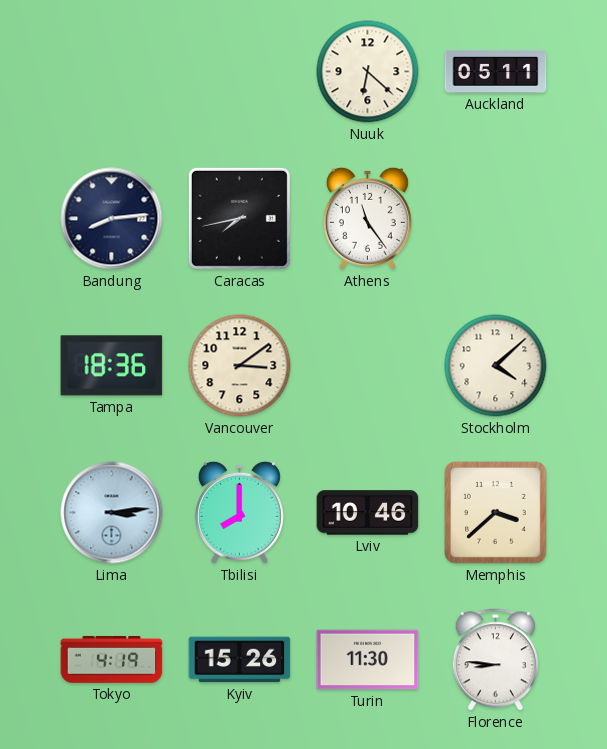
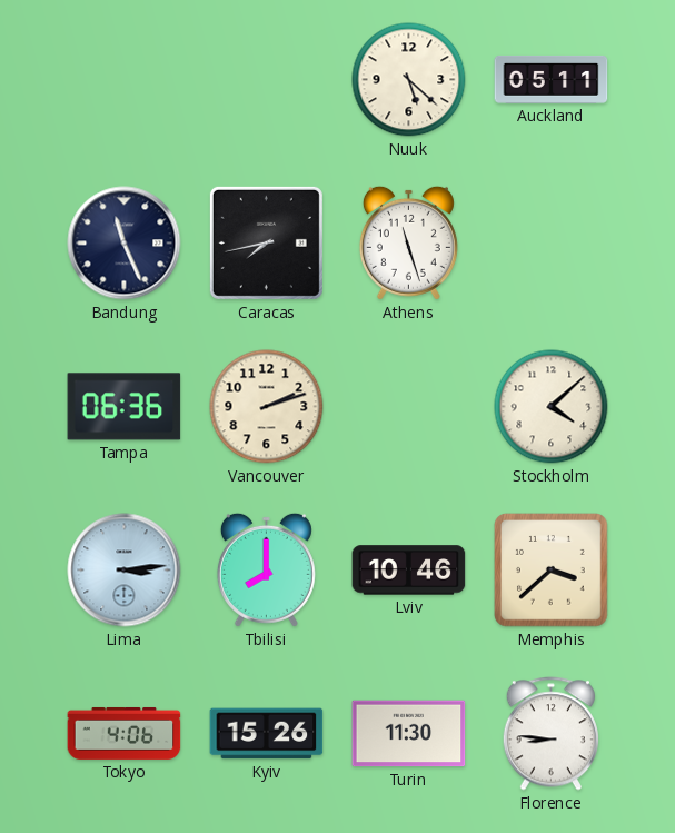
Nuuk: 6:22 -> 5:22 (409, 80)
Bandung: 8:14 -> 11:26 (125, 244)
Athens: 11:24 -> 11:27 (408, 242)
Tampa: 18:36 -> 06:36 (125, 407)
Vancouver: 3:09 -> 2:12 (267, 407)
Tokyo: 4:19 -> 4:06 (125, 733)
